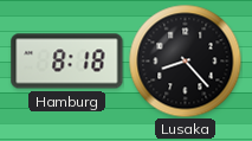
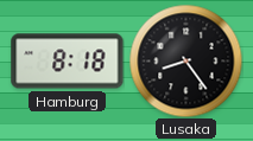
Lusaka: 8:23 -> 8:24 (185, 60)
